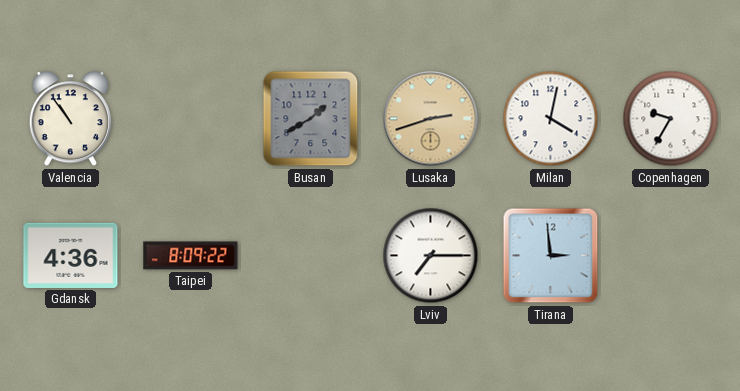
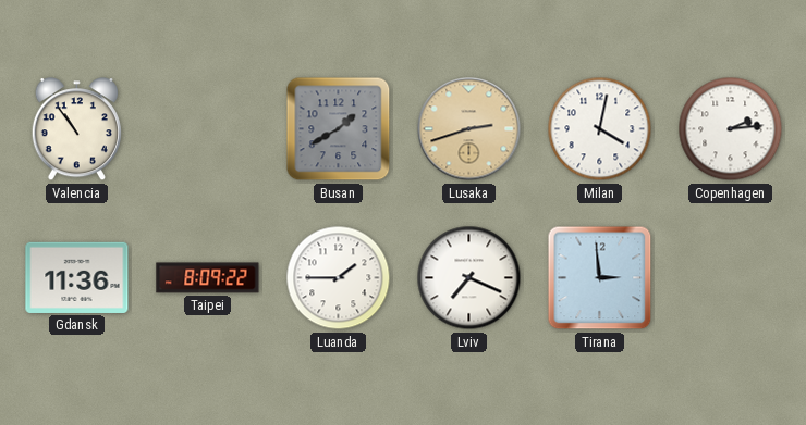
Copenhagen: 9:35 -> 2:14 (731, 129)
Gdansk: 4:36 -> 11:36 (77, 277)
Luanda: none -> 1:45 (339, 278)
Lviv: 7:15 -> 7:19 (469, 278)
